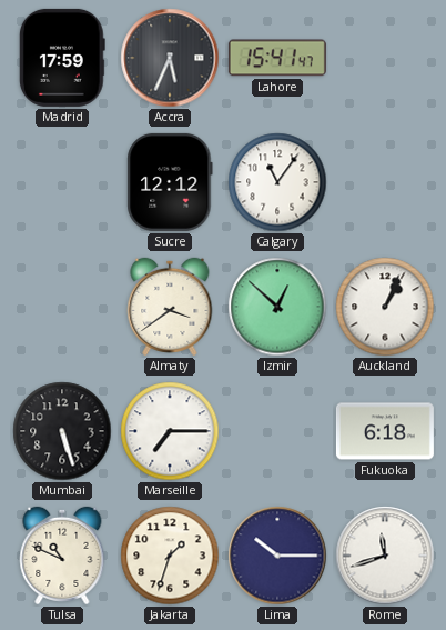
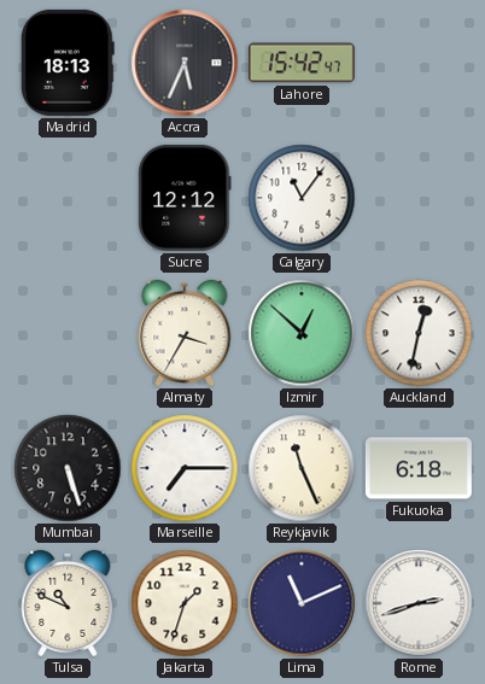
Madrid: 17:59 -> 18:13 (68, 63)
Lahore: 15:41 -> 15:42 (302, 63)
Almaty: 3:39 -> 3:35 (185, 333)
Auckland: 1:04 -> 12:32 (419, 333)
Reykjavik: none -> 11:26 (302, 468)
Lima: 10:15 -> 11:11 (302, 603)
Rome: 11:42 -> 2:42 (419, 603)
